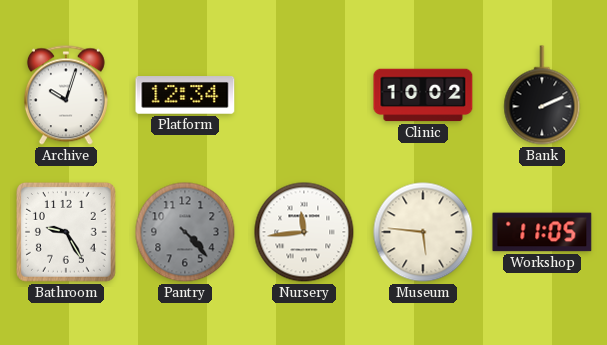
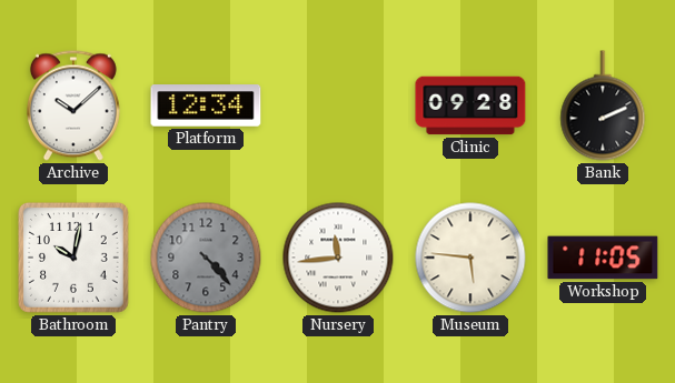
Archive: 10:03 -> 10:08 (73, 105)
Clinic: 10:02 -> 09:28 (470, 105)
Bathroom: 9:25 -> 10:02 (73, 258)
